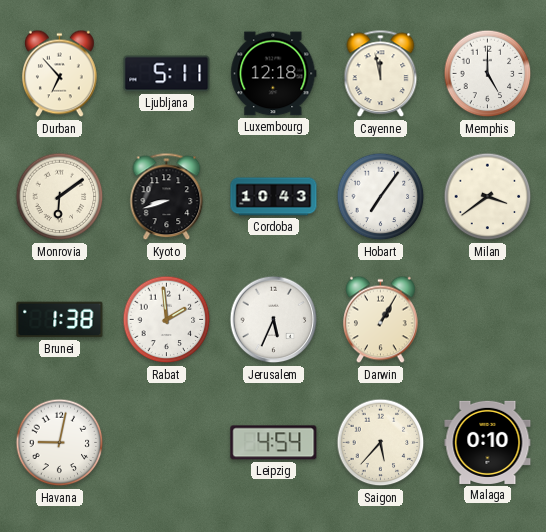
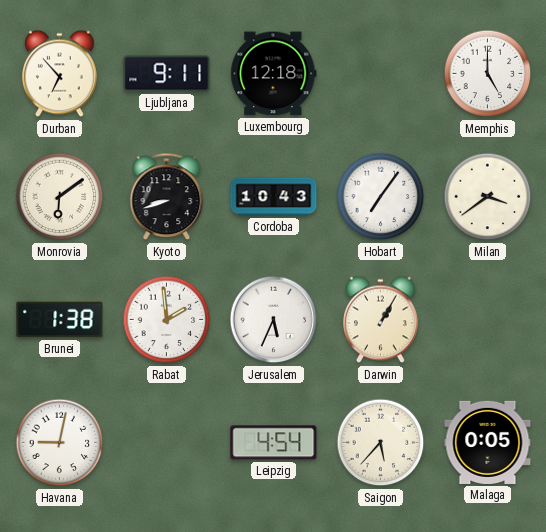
Ljubljana: 5:11 -> 9:11 (167, 74)
Cayenne: 11:58 -> none (381, 74)
Malaga: 0:10 -> 0:05 (488, 442)
